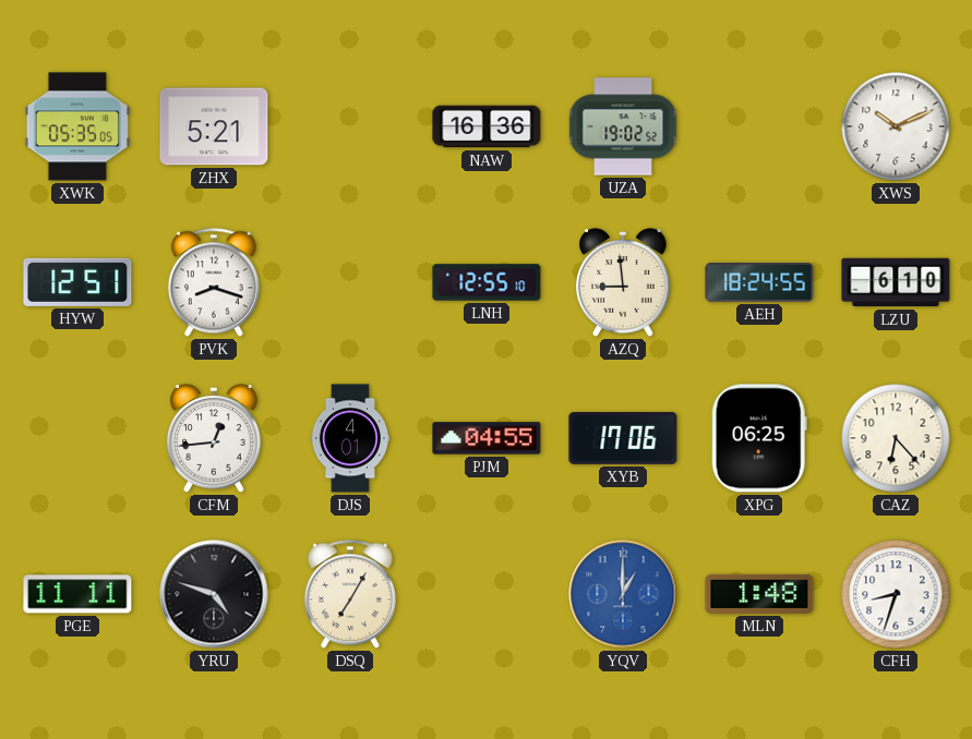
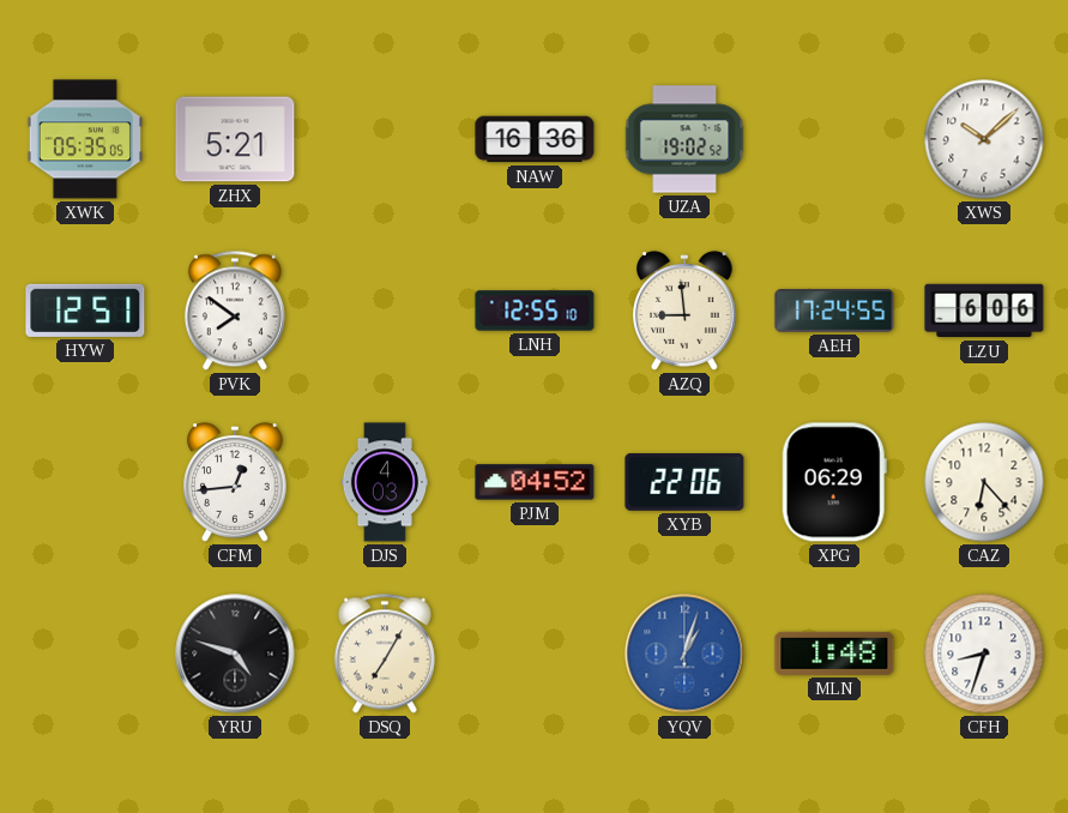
XWS: 10:11 -> 10:08 (984, 139)
PVK: 8:18 -> 7:51 (235, 311)
AEH: 18:24 -> 17:24 (834, 311)
LZU: 6:10 -> 6:06 (984, 311)
DJS: 4:01 -> 4:03 (384, 482)
PJM: 04:55 -> 04:52 (535, 482)
XYB: 17:06 -> 22:06 (684, 483)
XPG: 06:25 -> 06:29 (834, 482)
PGE: 11:11 -> none (77, 594)
YQV: 1:00 -> 1:03 (684, 654)
